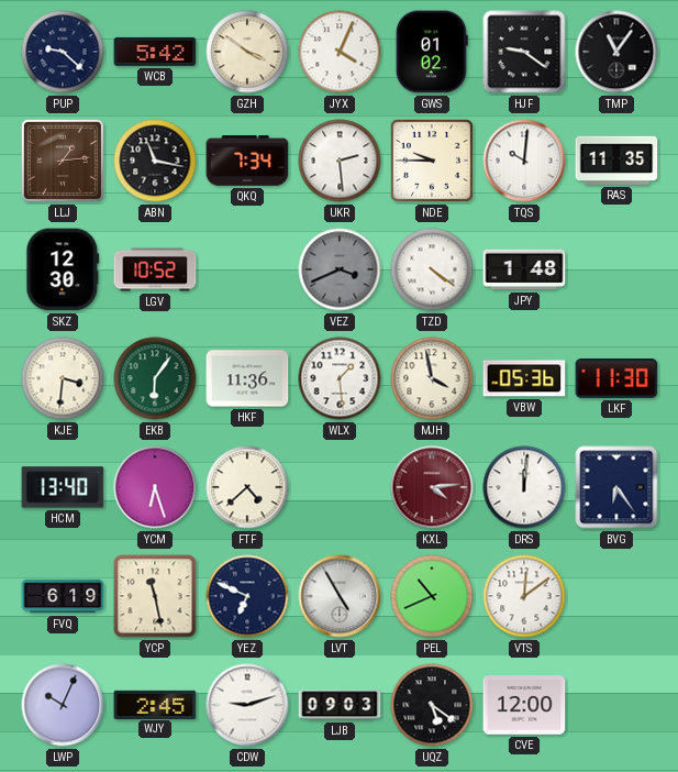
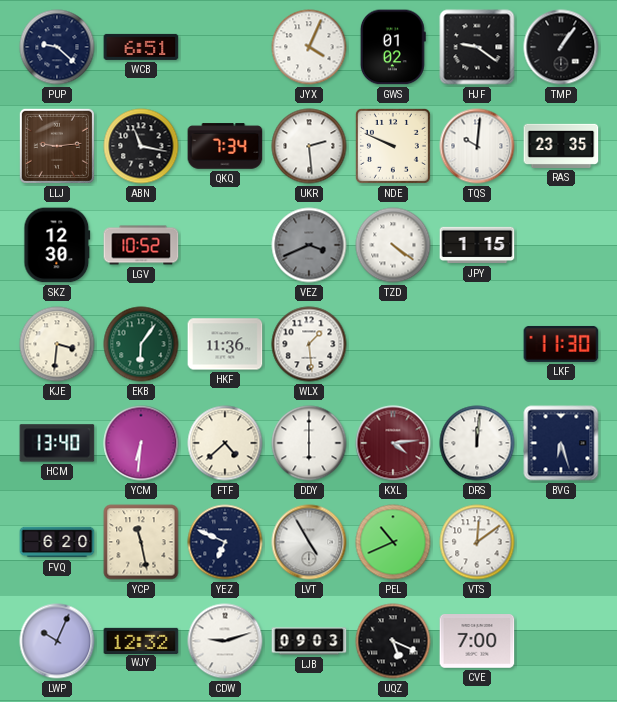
WCB: 5:42 -> 6:51 (141, 47)
GZH: 3:51 -> none (247, 52)
TMP: 11:06 -> 1:06 (561, 47)
LLJ: 1:14 -> 9:14 (57, 146)
NDE: 9:45 -> 9:49 (393, 146)
RAS: 11:35 -> 23:35 (561, 146)
JPY: 1:48 -> 1:15 (477, 245)
MJH: 3:58 -> none (432, 378)
VBW: 05:36 -> none (524, 378)
YCM: 6:27 -> 6:31 (141, 443)
DDY: none -> 6:00 (309, 443)
BVG: 6:24 -> 6:27 (561, 443)
FVQ: 6:19 -> 6:20 (57, 542)
WJY: 2:45 -> 12:32 (141, 640)
UQZ: 5:21 -> 5:19 (393, 641)
CVE: 12:00 -> 7:00 (477, 642)
